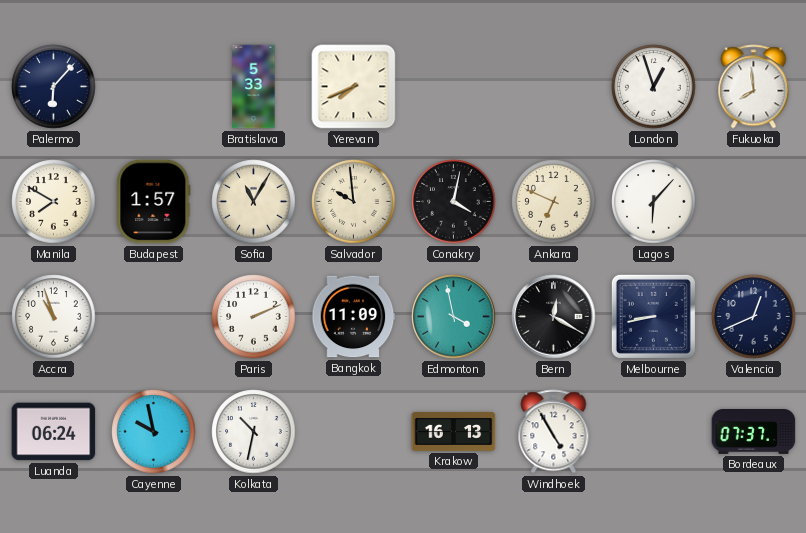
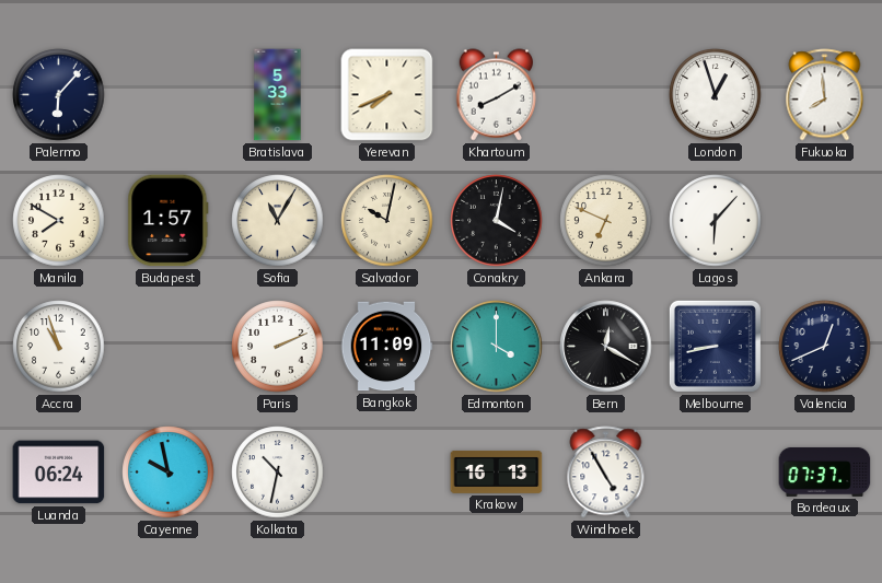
Khartoum: none -> 8:10 (496, 95)
Salvador: 9:59 -> 10:02 (387, 221)
Edmonton: 3:58 -> 4:00 (497, 347)
